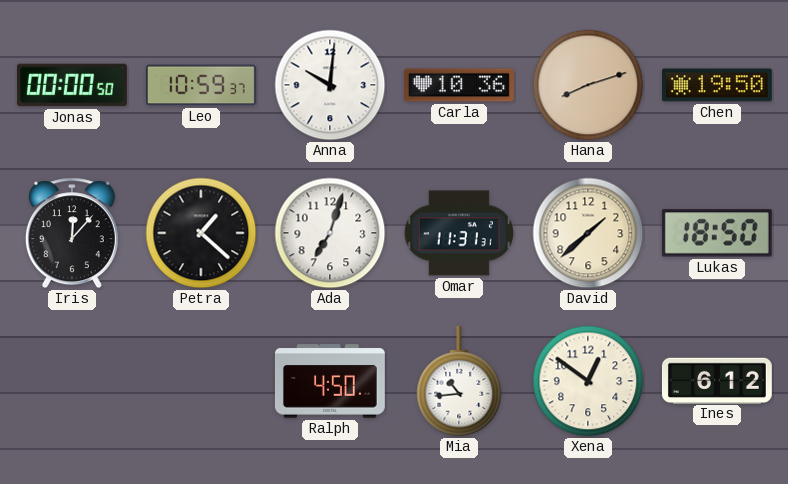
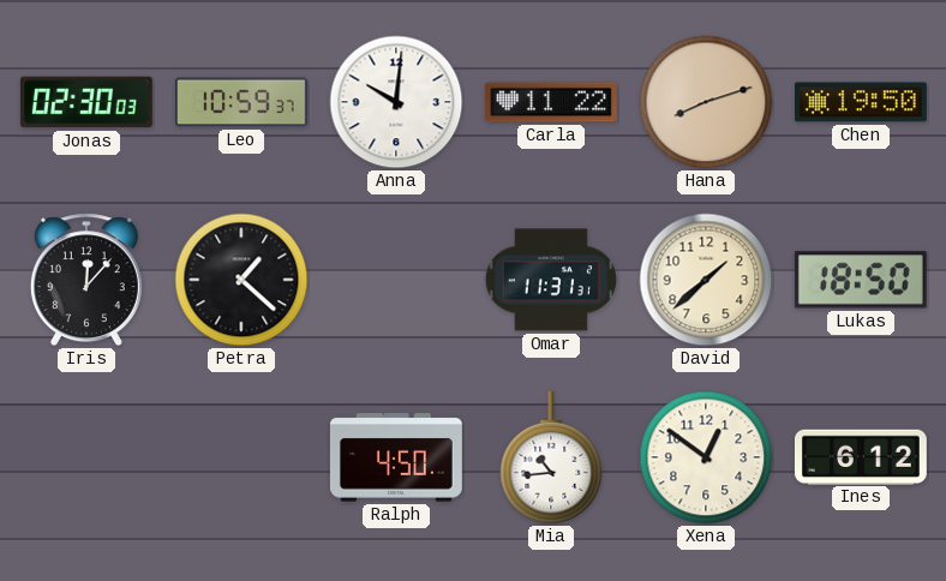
Jonas: 00:00 -> 02:30 (86, 102)
Carla: 10:36 -> 11:22 (551, 102)
Ada: 7:03 -> none (330, 233)
